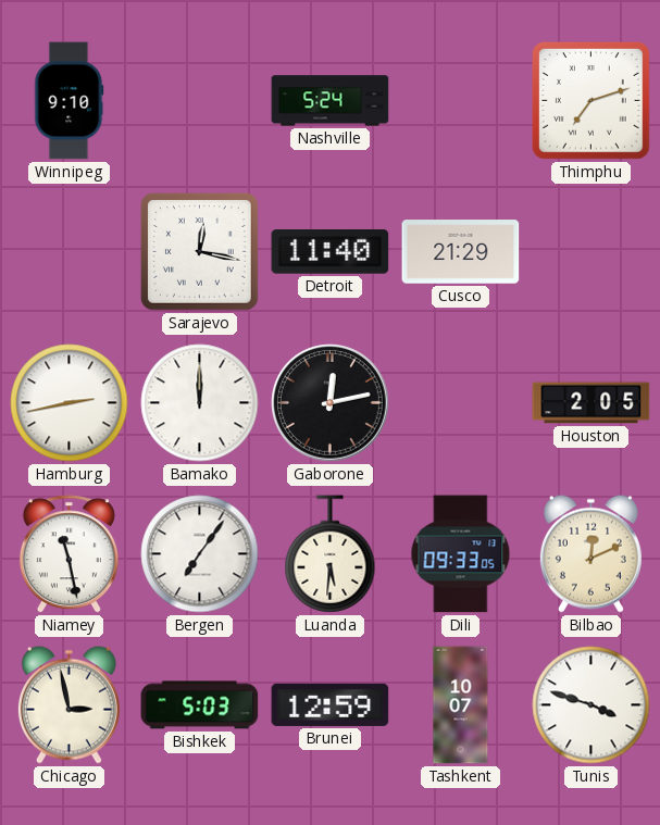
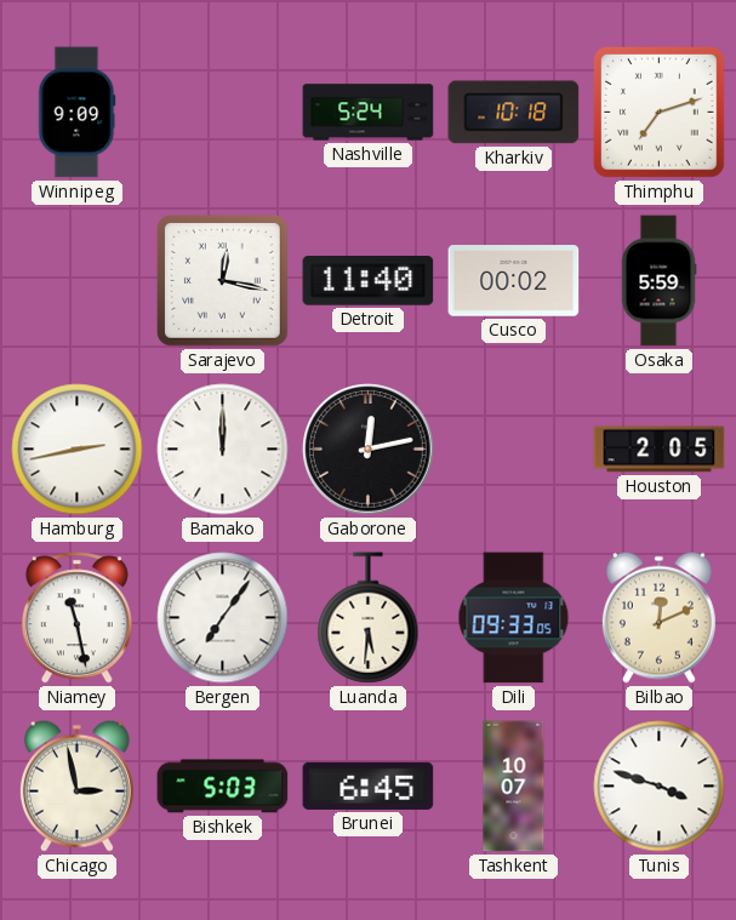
Winnipeg: 9:10 -> 9:09 (78, 113)
Kharkiv: none -> 10:18 (514, 113)
Cusco: 21:29 -> 00:02 (514, 281)
Osaka: none -> 5:59 (658, 281)
Brunei: 12:59 -> 6:45 (369, 785)
